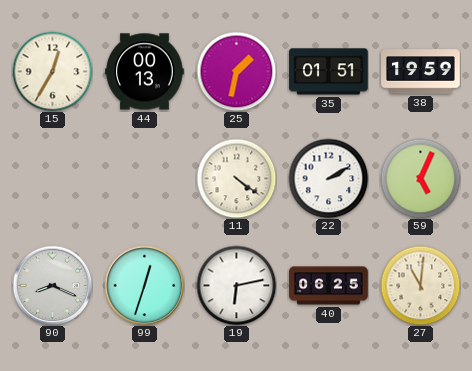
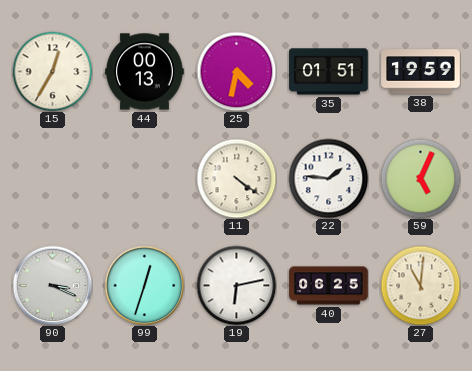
25: 1:32 -> 4:32 (236, 71)
22: 2:10 -> 1:46 (328, 178)
90: 8:19 -> 3:19 (52, 285)
